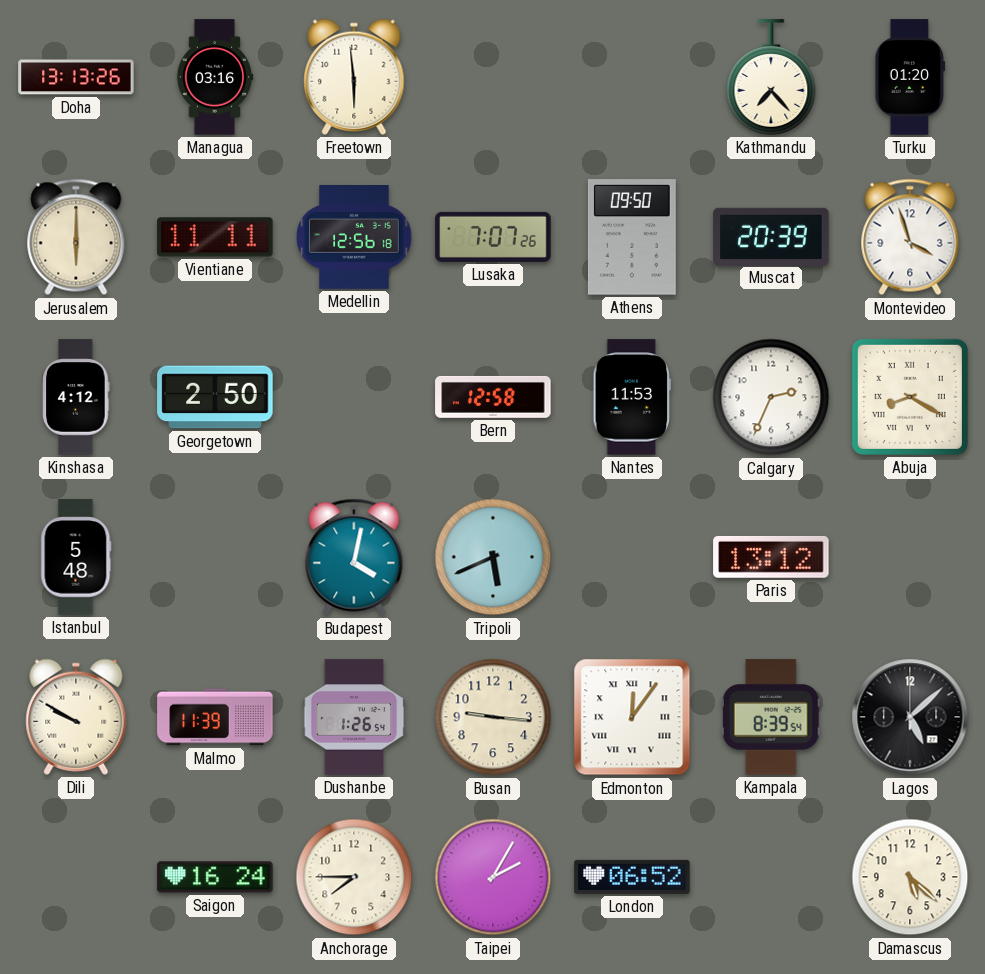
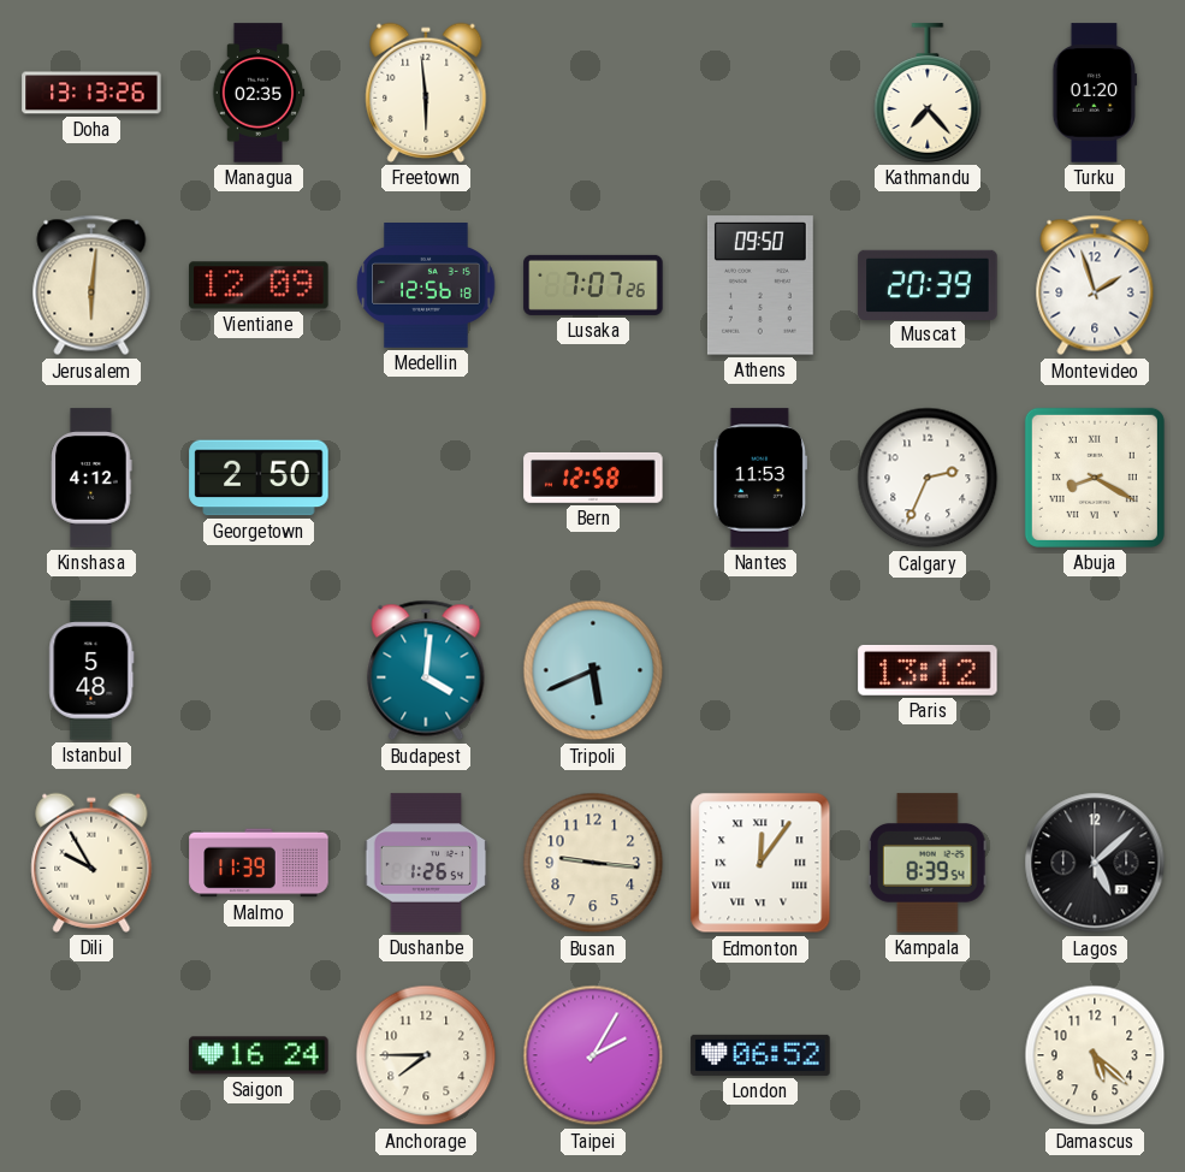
Managua: 03:16 -> 02:35 (259, 93)
Jerusalem: 6:00 -> 6:01 (91, 285)
Vientiane: 11:11 -> 12:09 (259, 285)
Montevideo: 3:57 -> 1:57 (1095, 285)
Budapest: 4:02 -> 4:01 (426, 670)
Dili: 9:50 -> 9:55 (91, 863)
